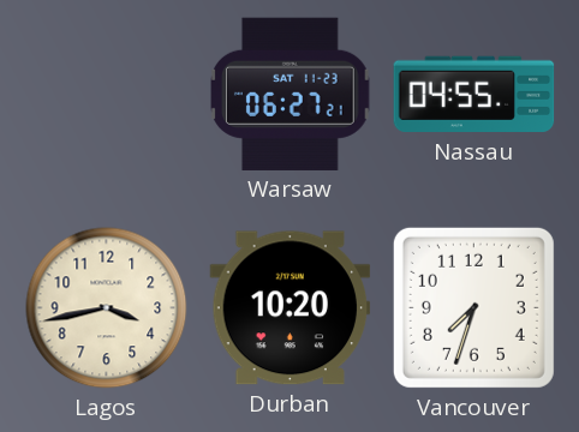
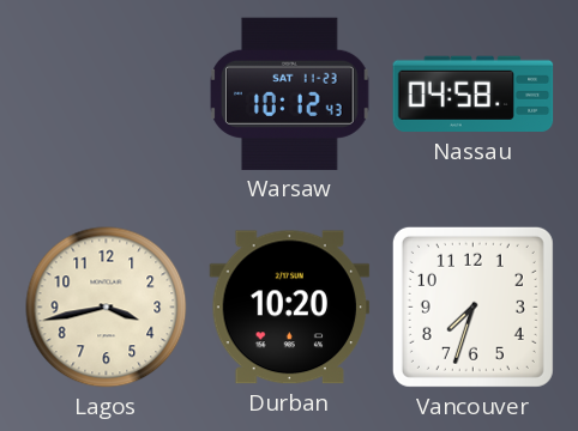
Warsaw: 06:27 -> 10:12 (290, 93)
Nassau: 04:55 -> 04:58 (474, 95)
